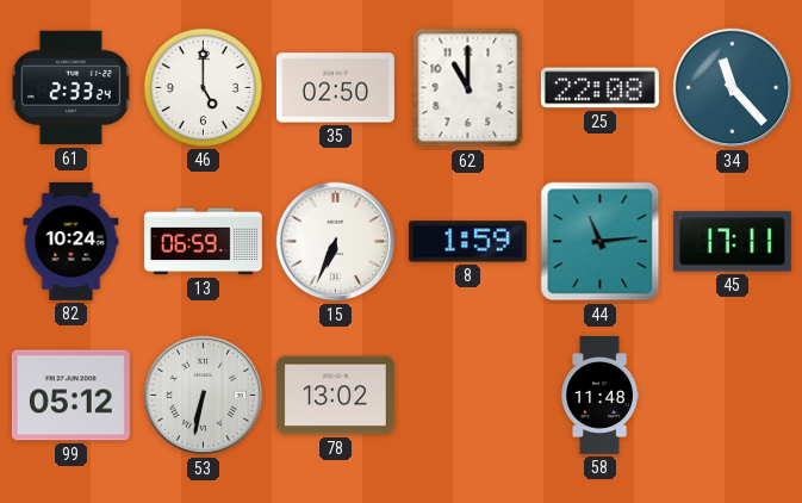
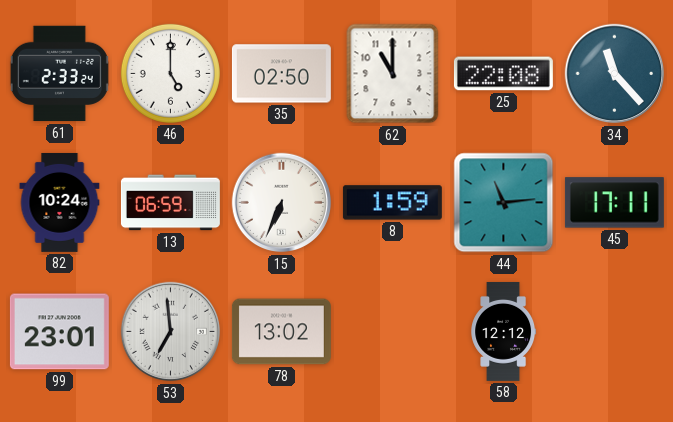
99: 05:12 -> 23:01 (59, 332)
53: 6:32 -> 6:59 (171, 332)
58: 11:48 -> 12:12 (504, 331)
